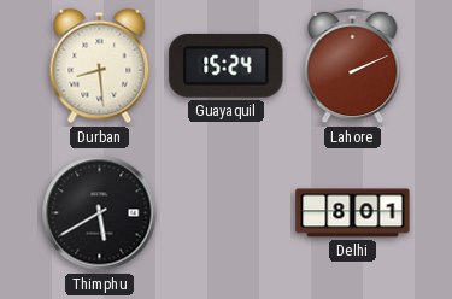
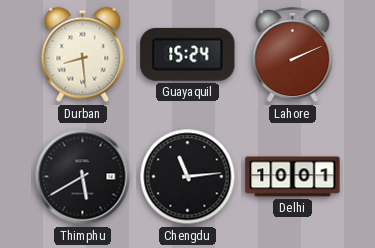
Chengdu: none -> 11:14 (188, 177)
Delhi: 8:01 -> 10:01 (293, 177)
